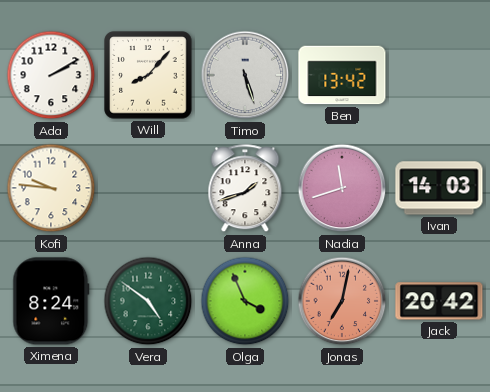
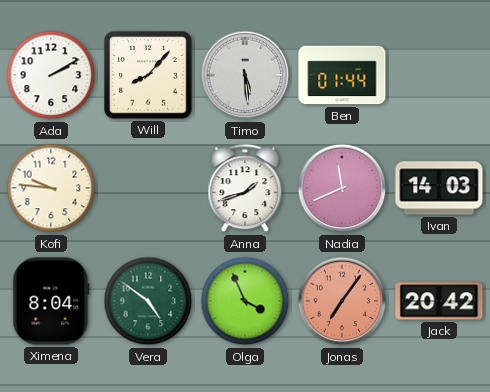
Timo: 5:27 -> 5:29 (245, 75)
Ben: 13:42 -> 01:44 (342, 75)
Nadia: 11:42 -> 11:41 (342, 188)
Ximena: 8:24 -> 8:04 (51, 301)
Jonas: 7:02 -> 7:06 (342, 301)
